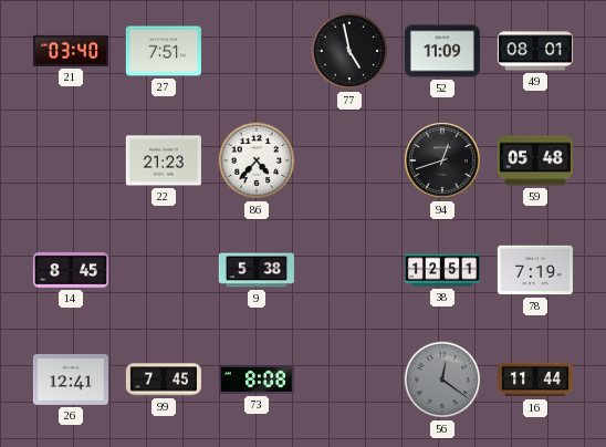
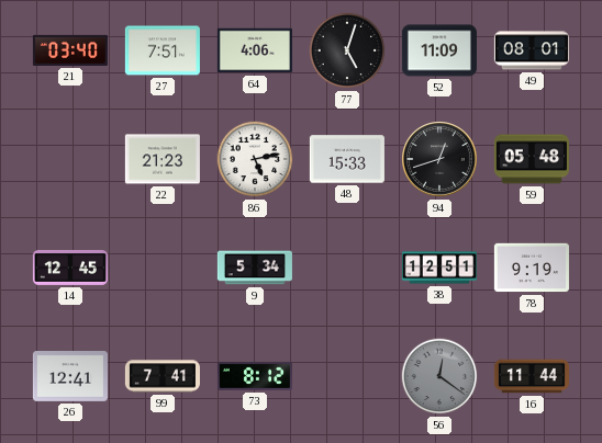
64: none -> 4:06 (255, 50)
77: 4:58 -> 5:03 (347, 50)
86: 4:37 -> 5:13 (255, 159)
48: none -> 15:33 (347, 159)
14: 8:45 -> 12:45 (70, 268)
9: 5:38 -> 5:34 (255, 268)
78: 7:19 -> 9:19 (532, 268)
99: 7:45 -> 7:41 (163, 376)
73: 8:08 -> 8:12 (255, 376)
